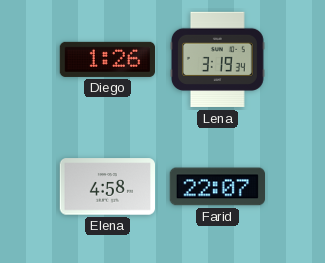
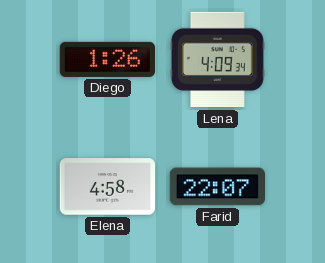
Lena: 3:19 -> 4:09 (218, 60)
